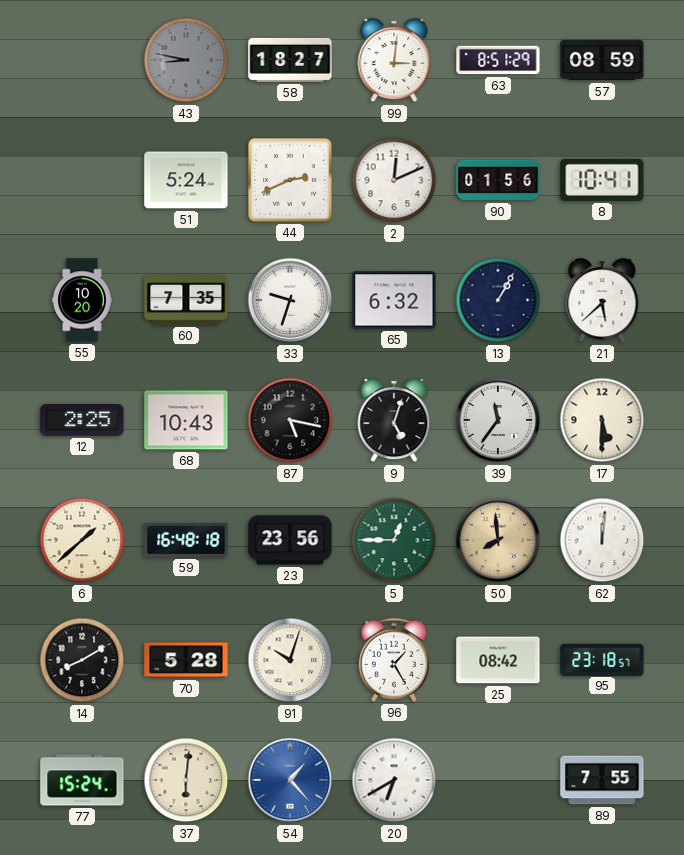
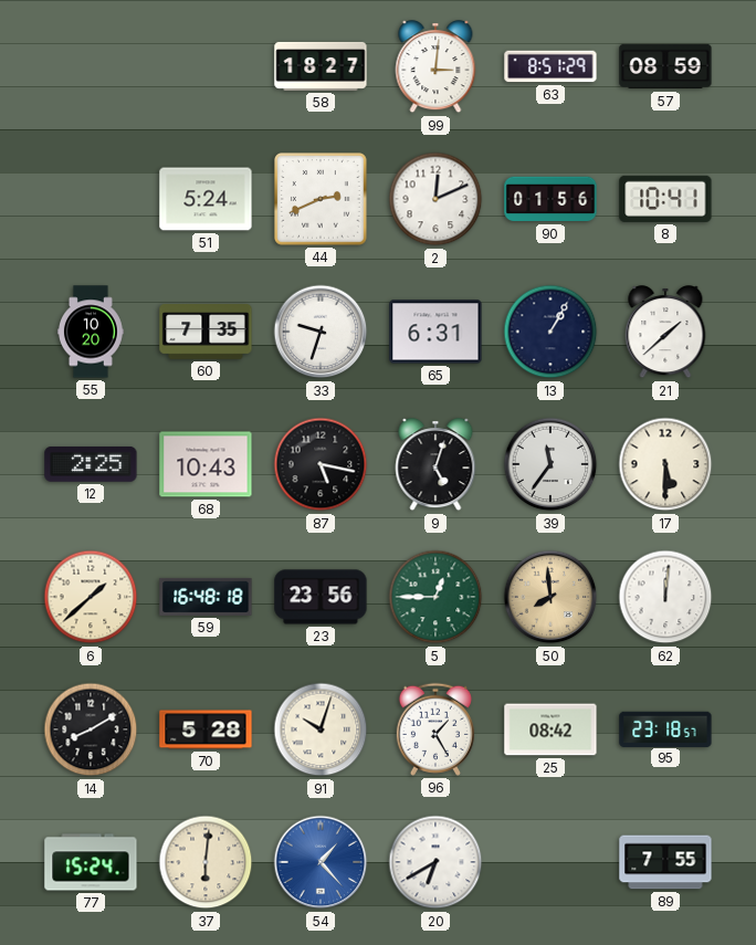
43: 8:47 -> none (186, 60)
65: 6:32 -> 6:31 (435, 332)
21: 5:38 -> 1:38 (665, 333)
